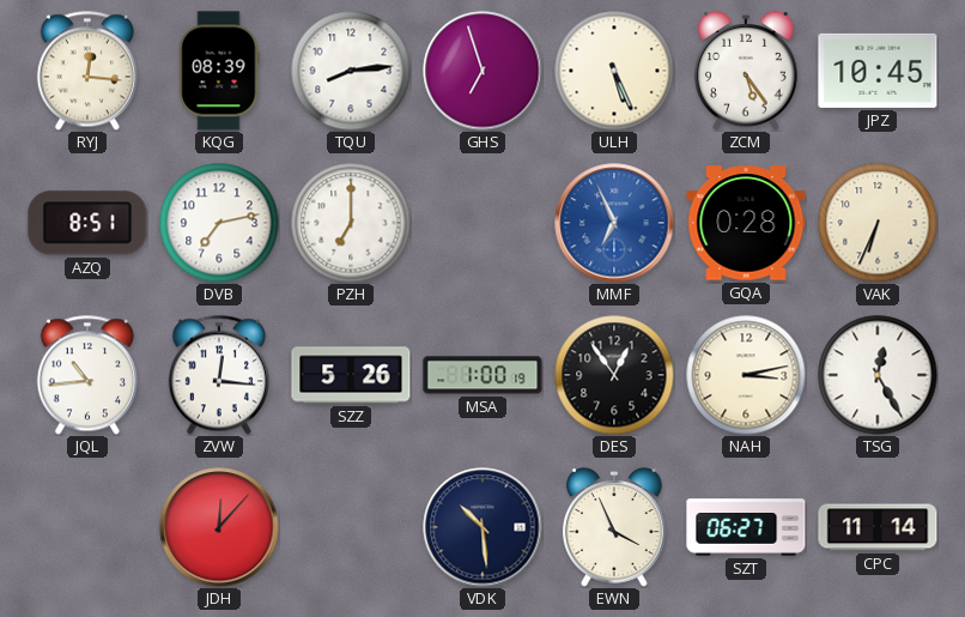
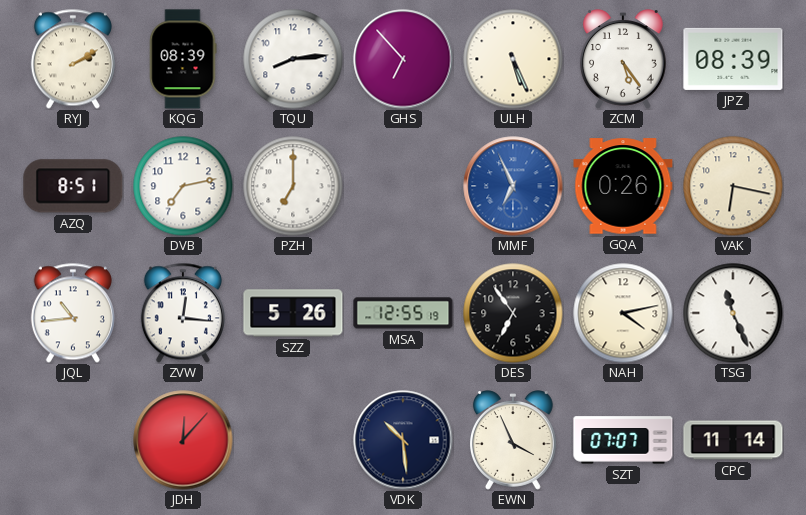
RYJ: 12:16 -> 2:10 (73, 59)
GHS: 6:57 -> 6:53 (403, 59)
JPZ: 10:45 -> 08:39 (733, 59)
GQA: 0:28 -> 0:26 (623, 186)
VAK: 6:34 -> 6:17 (733, 186)
MSA: 1:00 -> 12:55 (403, 313)
DES: 12:54 -> 6:54 (513, 313)
NAH: 3:13 -> 4:13 (623, 313)
TSG: 12:25 -> 11:26 (733, 313)
SZT: 06:27 -> 07:07 (623, 440)
